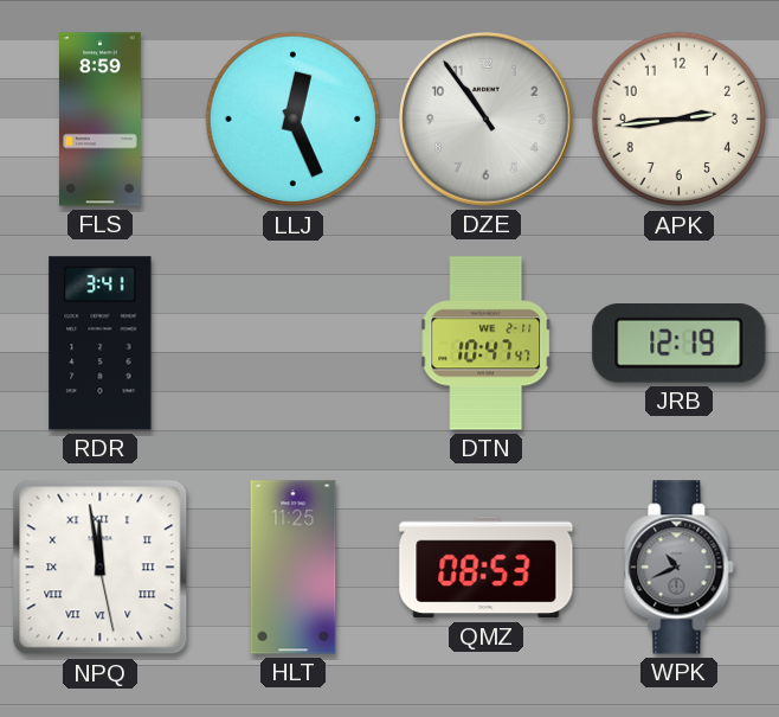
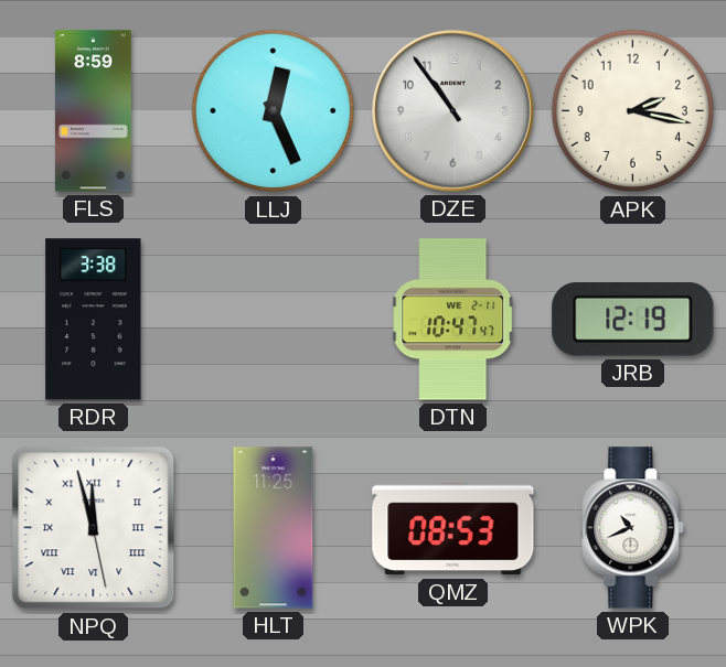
APK: 2:44 -> 2:17 (633, 111)
RDR: 3:41 -> 3:38 (94, 320)
NPQ: 11:58 -> 11:57 (94, 528)
WPK dial: grey -> white (633, 528)
